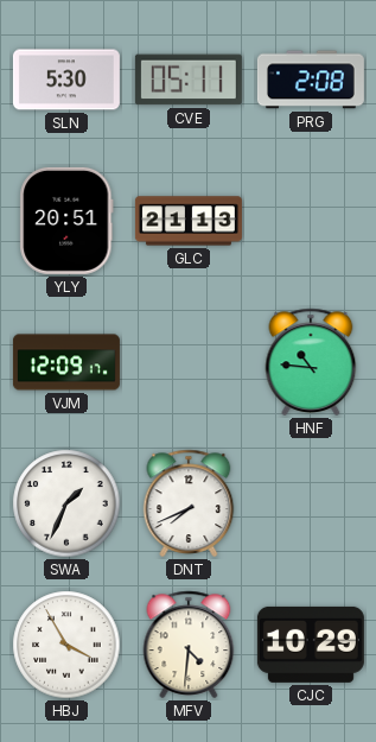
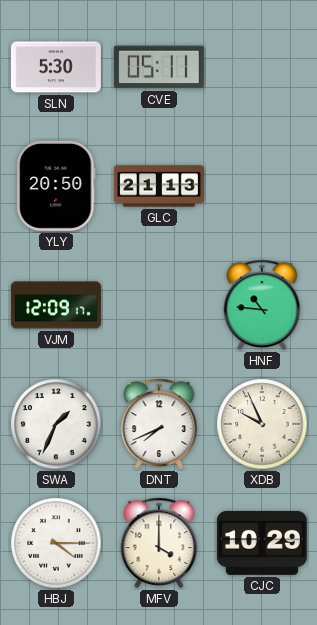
PRG: 2:08 -> none (311, 80)
YLY: 20:51 -> 20:50 (56, 186)
XDB: none -> 9:56 (262, 424)
HBJ: 3:55 -> 4:15 (56, 543)
MFV: 4:31 -> 4:00 (159, 543)
